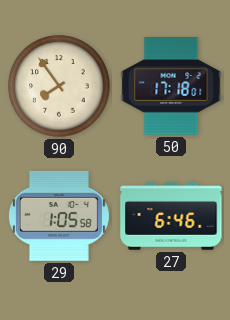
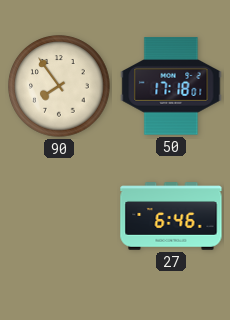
29: 1:05 -> none (59, 216)
